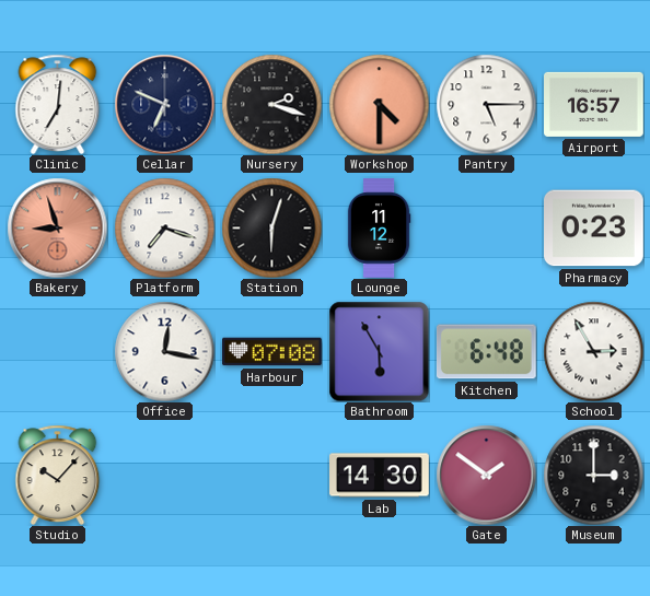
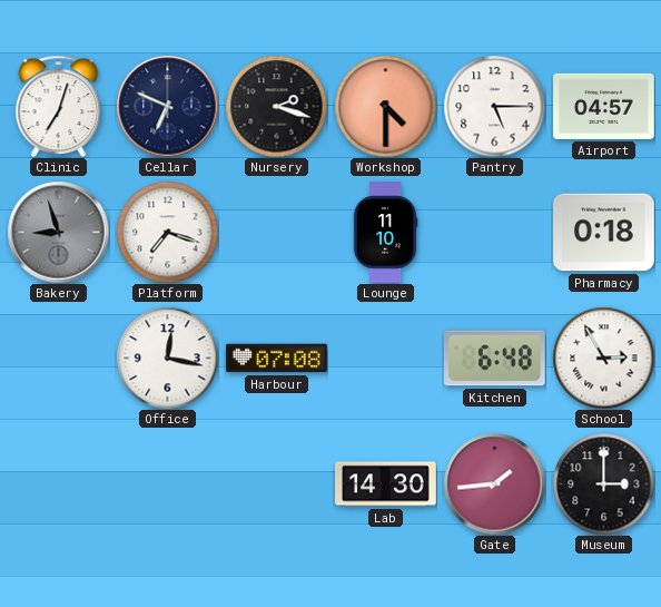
Clinic: 7:01 -> 7:03 (59, 106)
Airport: 16:57 -> 04:57 (604, 106)
Bakery dial: salmon -> grey (58, 232)
Station: 6:03 -> none (271, 227)
Lounge: 11:12 -> 11:10 (385, 233)
Pharmacy: 0:23 -> 0:18 (604, 233)
Bathroom: 5:55 -> none (379, 351)
Studio: 10:07 -> none (58, 475)
Gate: 1:51 -> 1:44 (494, 483)
